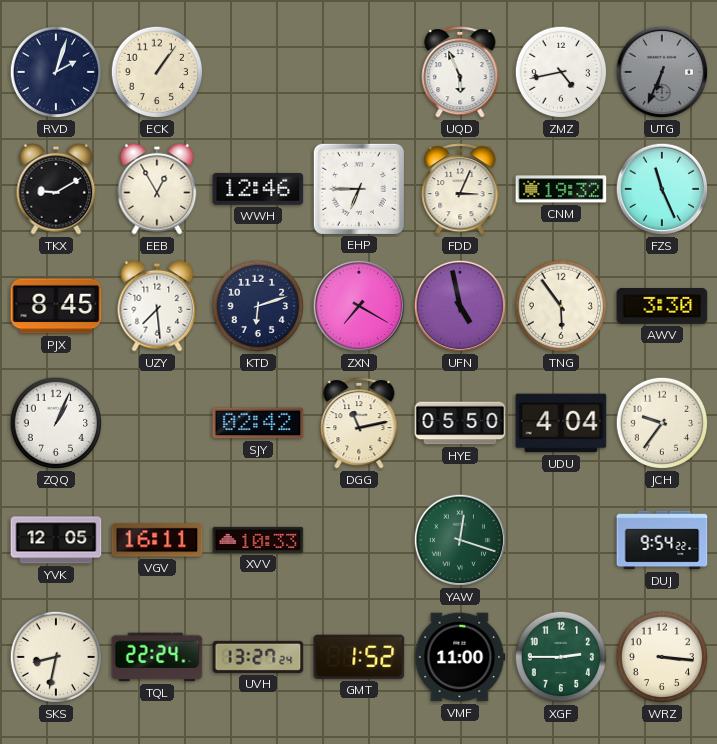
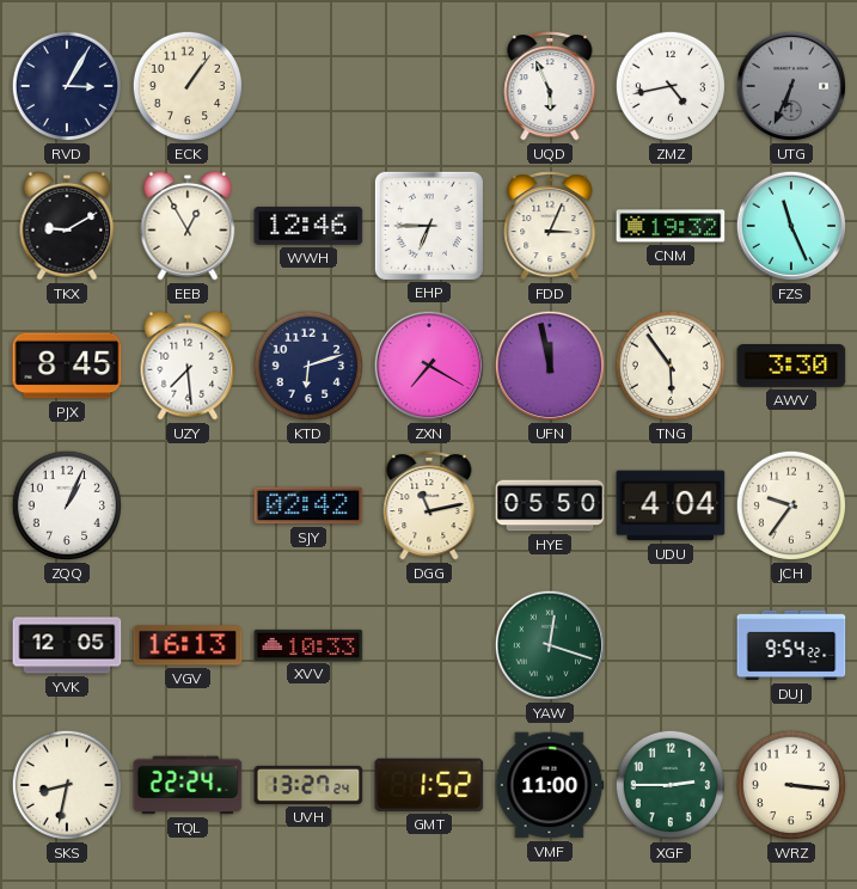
RVD: 2:03 -> 3:05 (67, 86)
UFN: 4:58 -> 11:58 (550, 366)
VGV: 16:11 -> 16:13 (188, 645)
